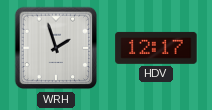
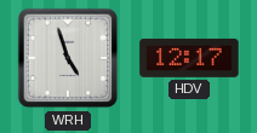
WRH: 1:57 -> 4:57 (68, 58)
